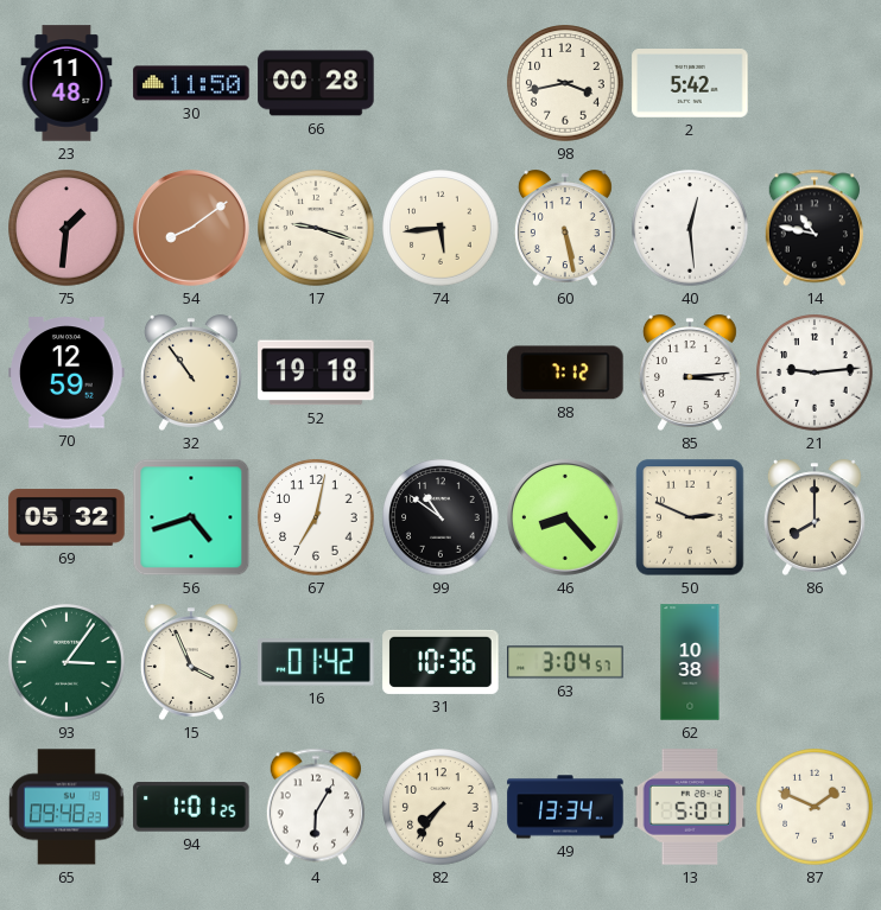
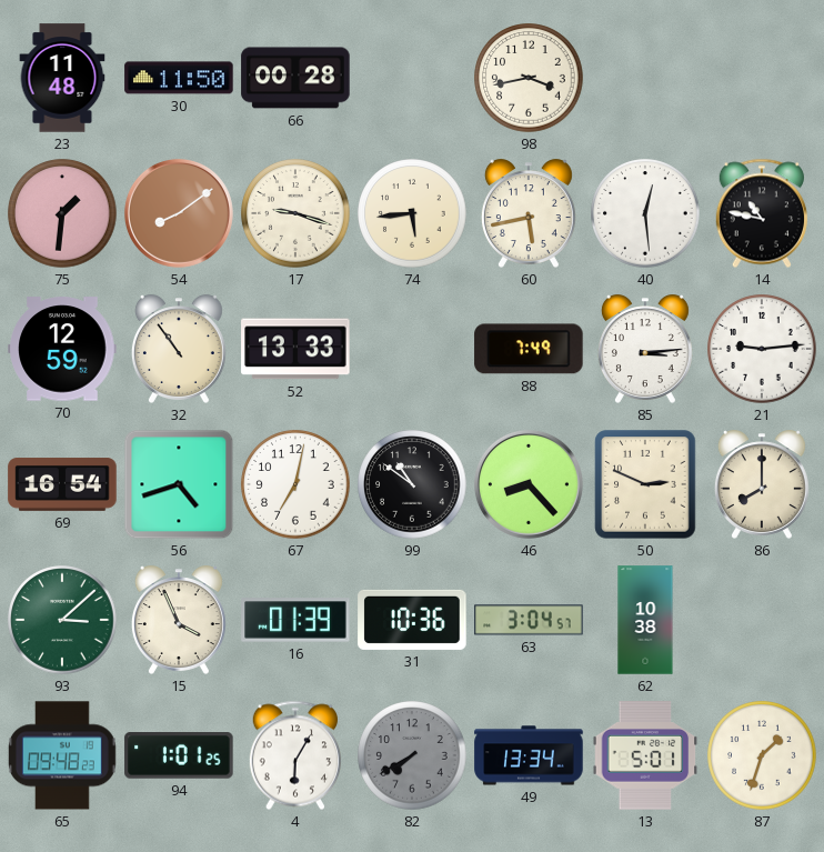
2: 5:42 -> none (690, 84)
60: 5:28 -> 5:43 (529, 213)
52: 19:18 -> 13:33 (295, 349)
88: 7:12 -> 7:49 (529, 349)
69: 05:32 -> 16:54 (62, 484)
93: 3:06 -> 3:08 (62, 620)
16: 01:42 -> 01:39 (295, 620)
82: 7:36 -> 7:40 (412, 755)
82 dial: cream -> grey (412, 755)
87: 1:49 -> 1:33 (762, 755)
